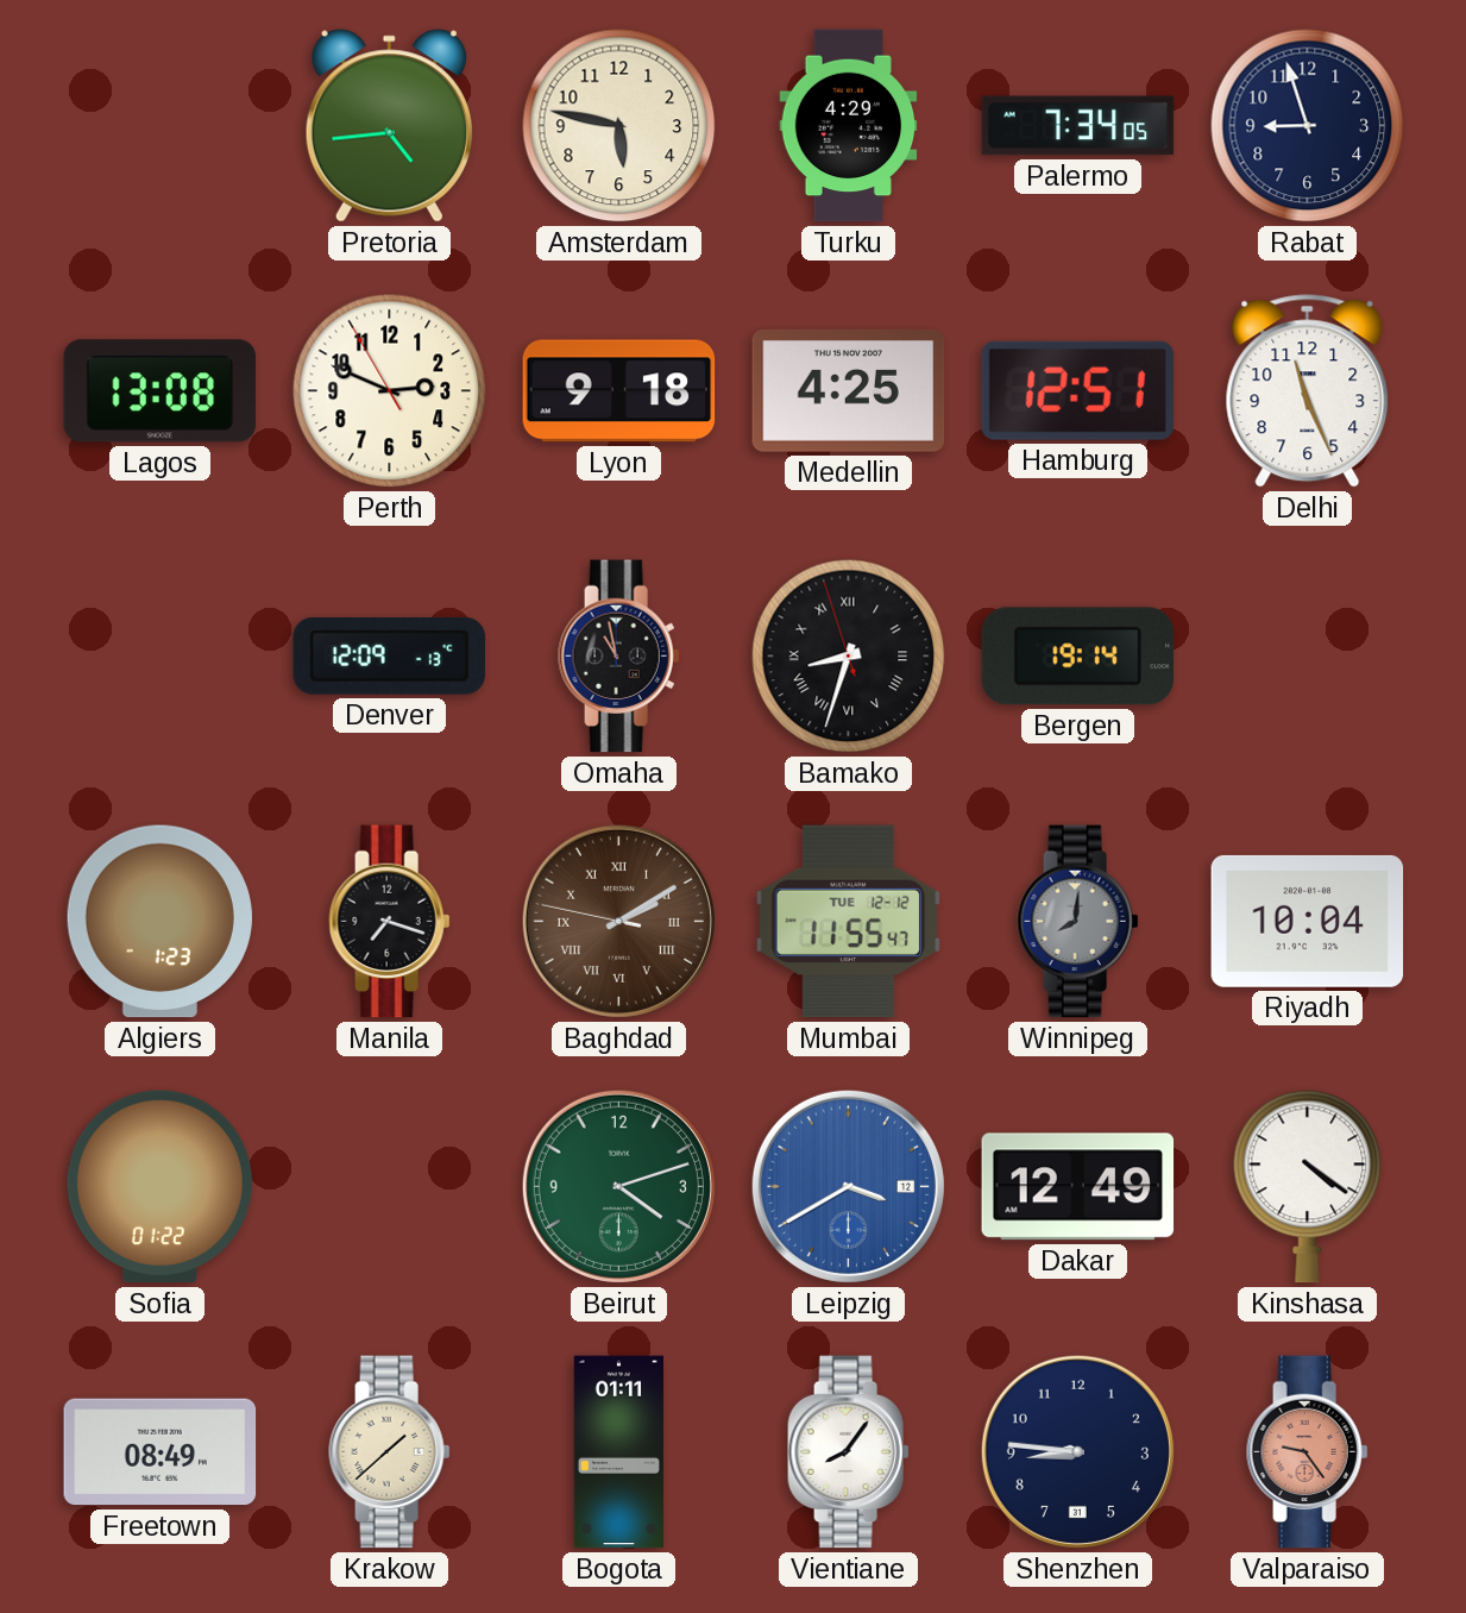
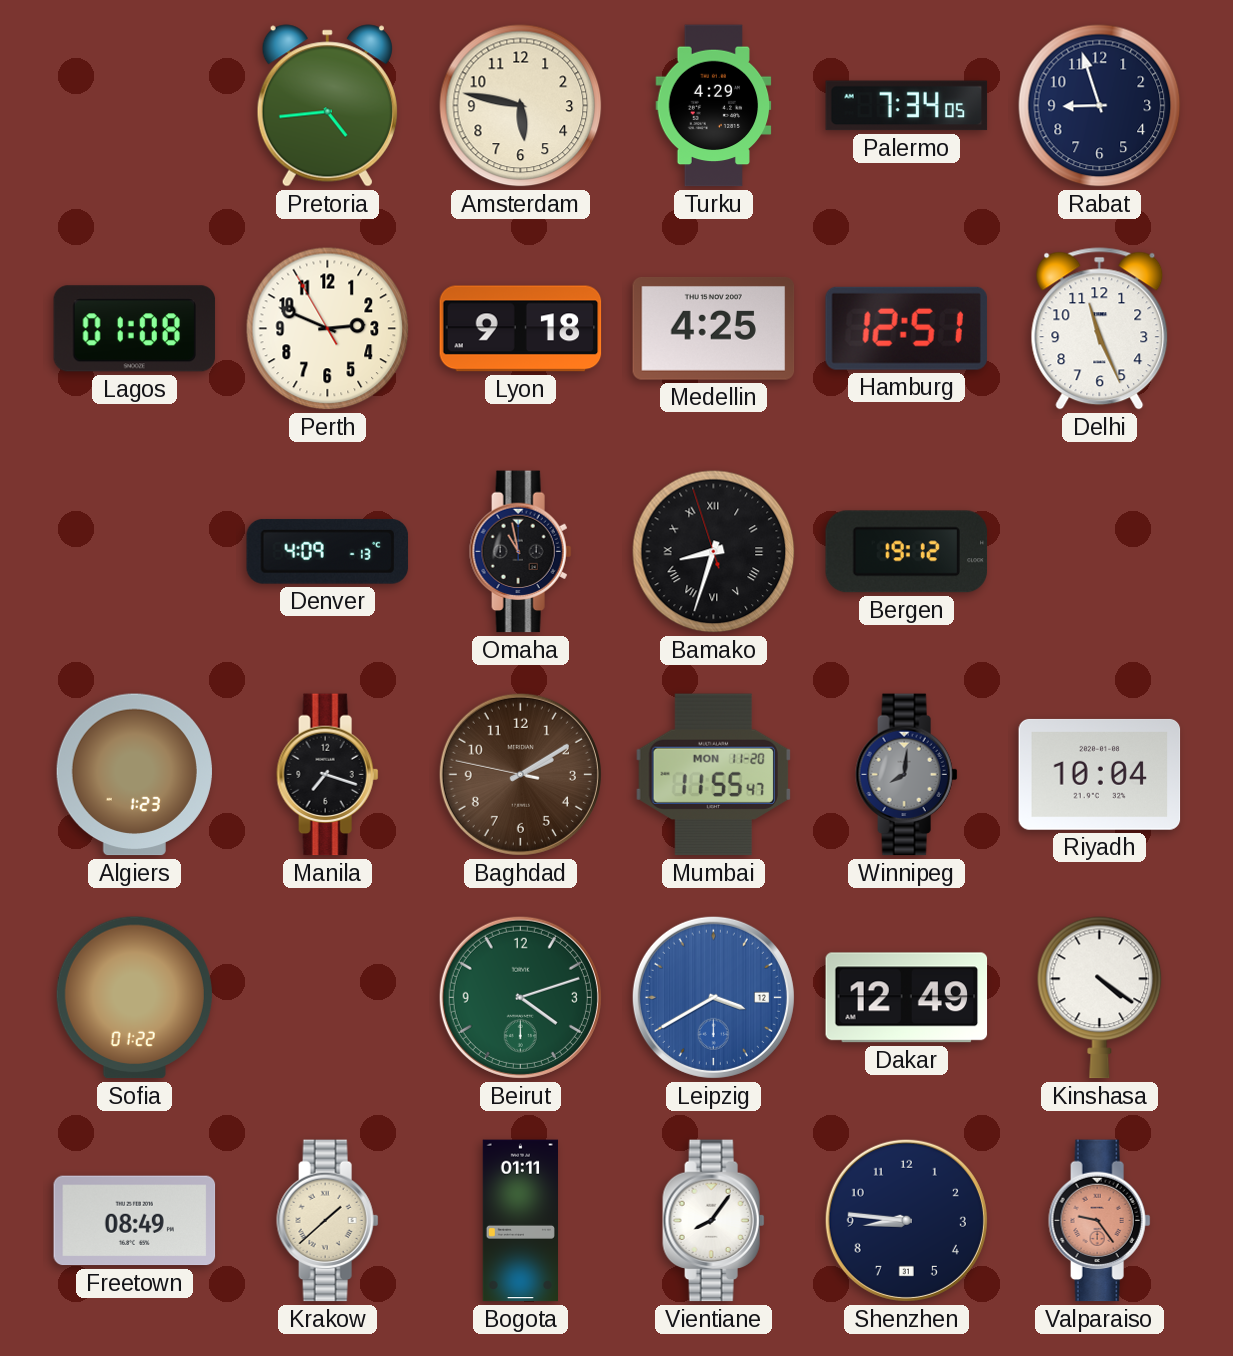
Lagos: 13:08 -> 01:08 (135, 329)
Denver: 12:09 -> 4:09 (328, 551)
Bergen: 19:14 -> 19:12 (907, 552)
Baghdad numerals: Roman -> Arabic (520, 774)
Mumbai date: TUE 12-12 -> MON 11-20 (714, 775)
